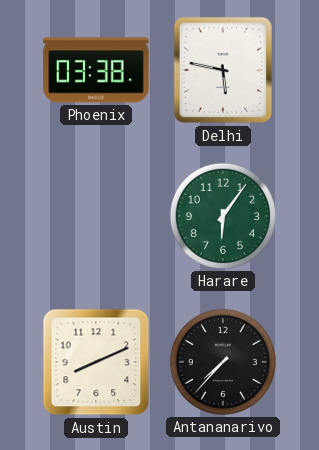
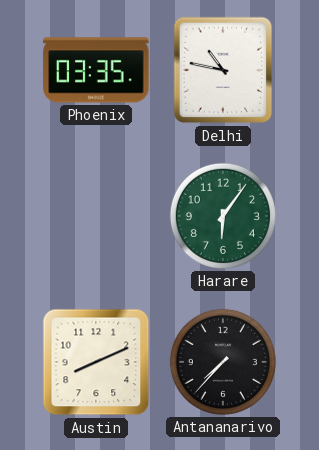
Phoenix: 03:38 -> 03:35 (96, 70)
Delhi: 5:47 -> 10:47 (223, 70)
